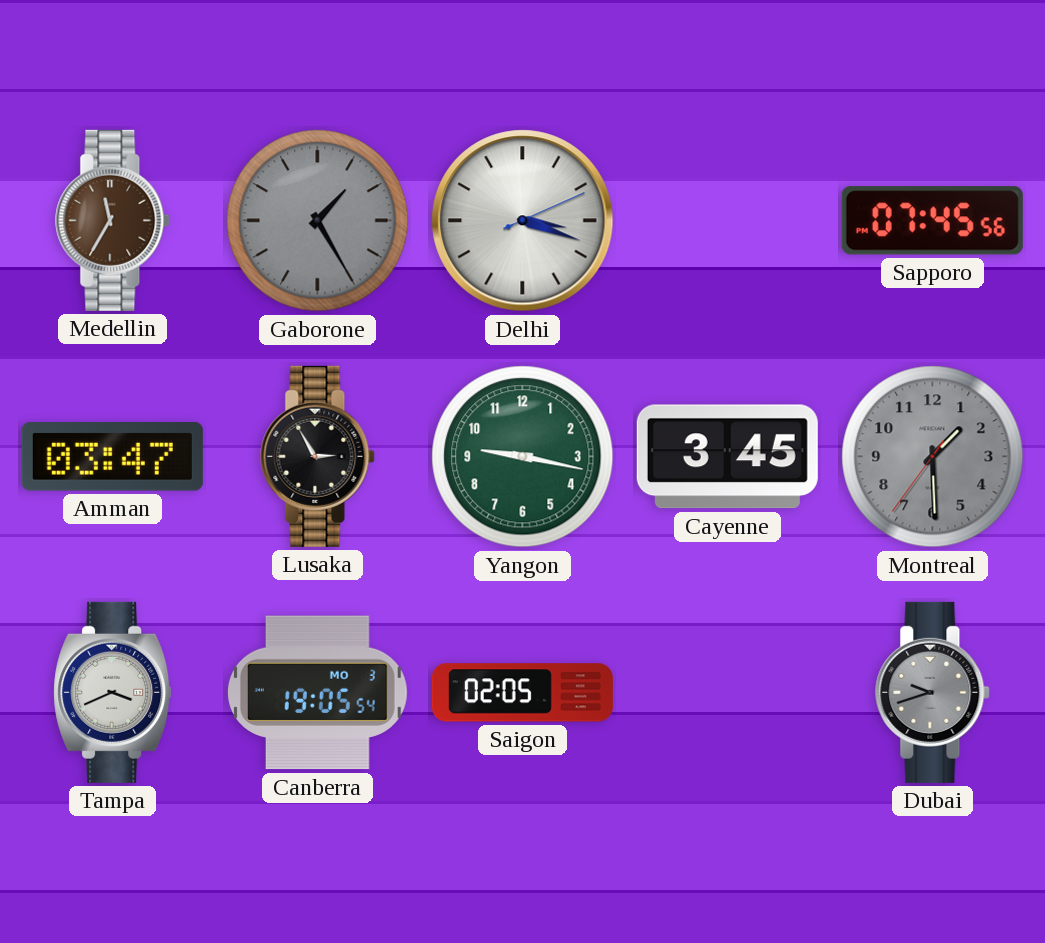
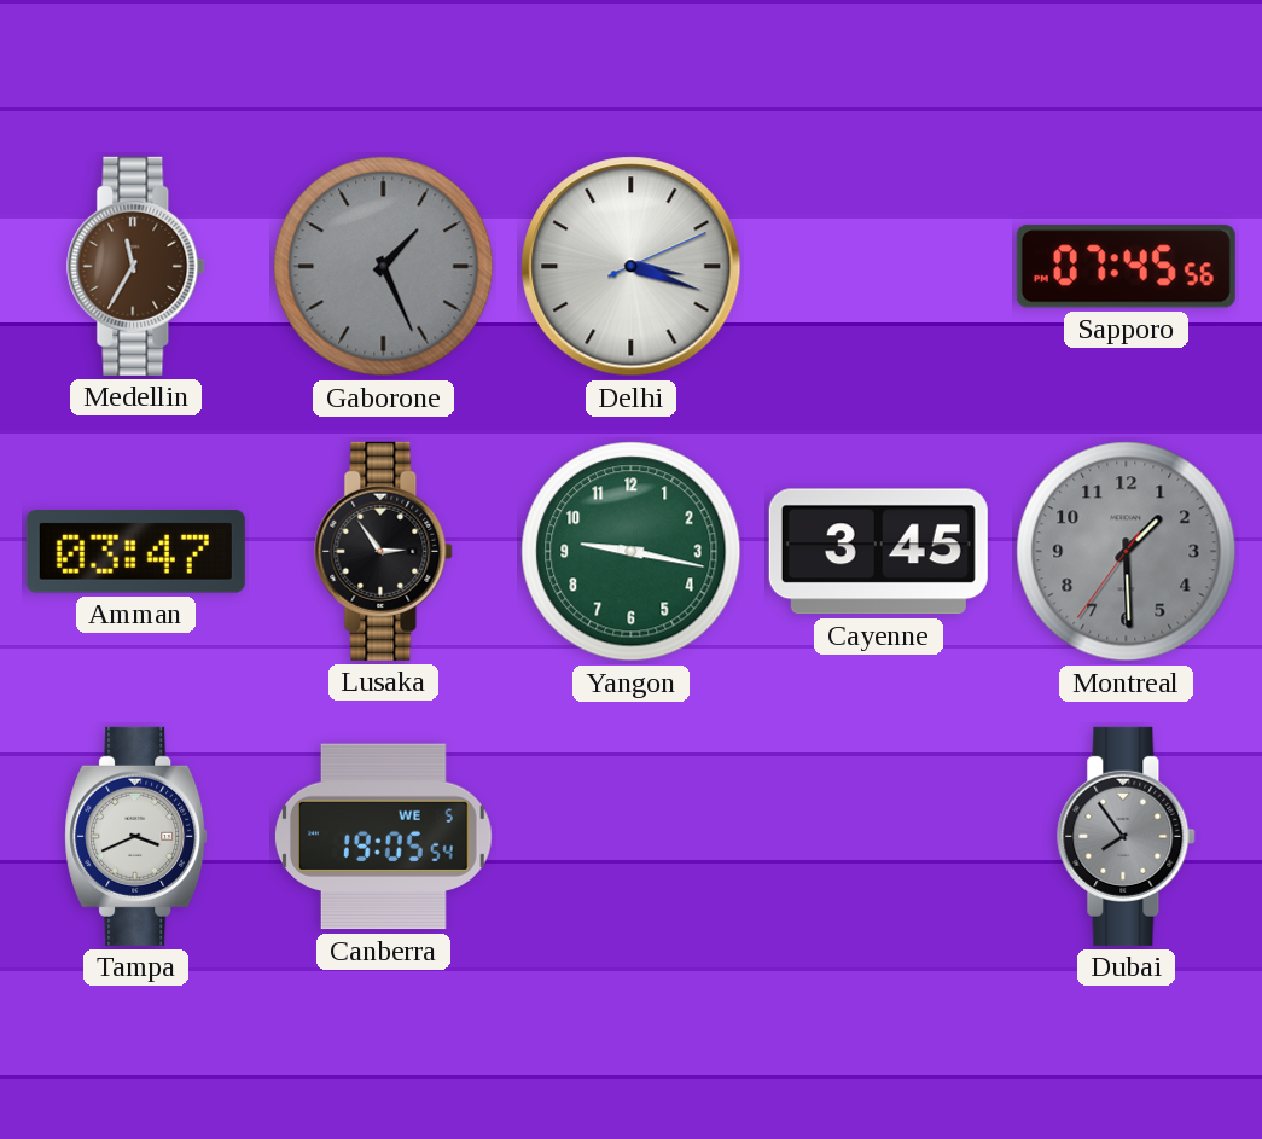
Gaborone: 1:25 -> 1:26 (384, 267)
Lusaka: 2:55 -> 2:54 (384, 551)
Canberra date: MO 3 -> WE 5 (383, 837)
Saigon: 02:05 -> none (522, 693)
Dubai: 9:42 -> 7:54 (1127, 836)
